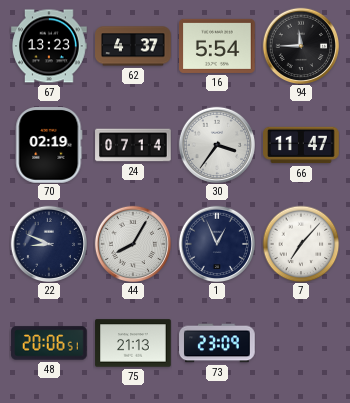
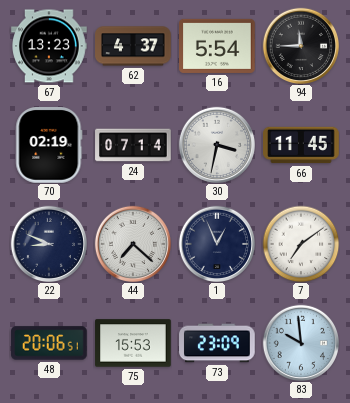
30: 3:36 -> 3:32 (216, 144)
66: 11:47 -> 11:45 (301, 145)
44: 8:05 -> 7:22 (132, 243)
7: 7:07 -> 7:09 (301, 244)
75: 21:13 -> 15:53 (133, 343)
83: none -> 9:59 (300, 342)
